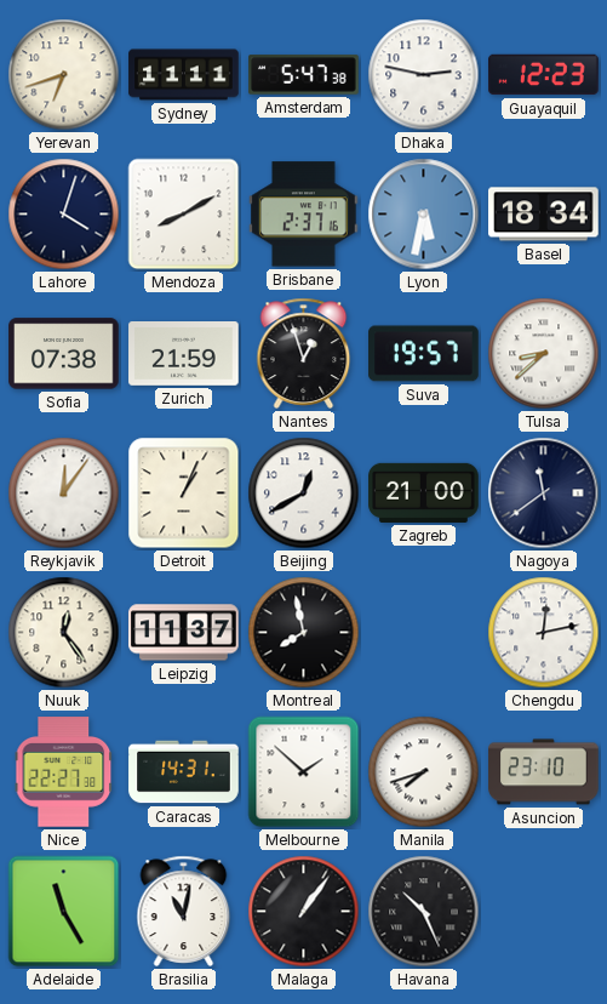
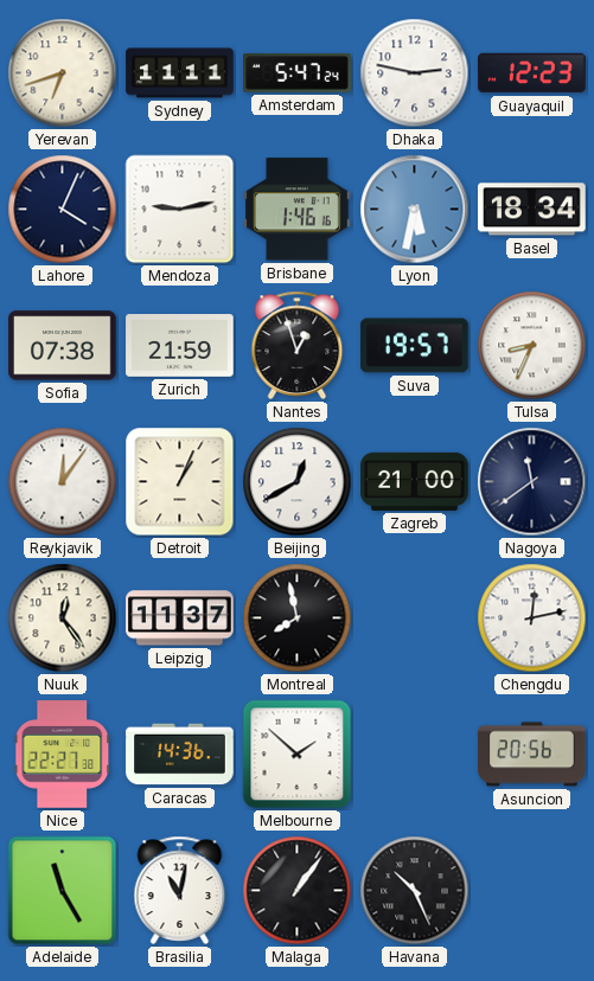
Amsterdam: 5:47:38 -> 5:47:24 (298, 73)
Lahore: 4:03 -> 4:04 (63, 210)
Mendoza: 8:10 -> 9:13 (180, 210)
Brisbane: 2:37 -> 1:46 (298, 210)
Tulsa: 8:38 -> 8:34 (532, 346)
Caracas: 14:31 -> 14:36 (180, 755)
Manila: 7:42 -> none (424, 772)
Asuncion: 23:10 -> 20:56 (532, 755)
